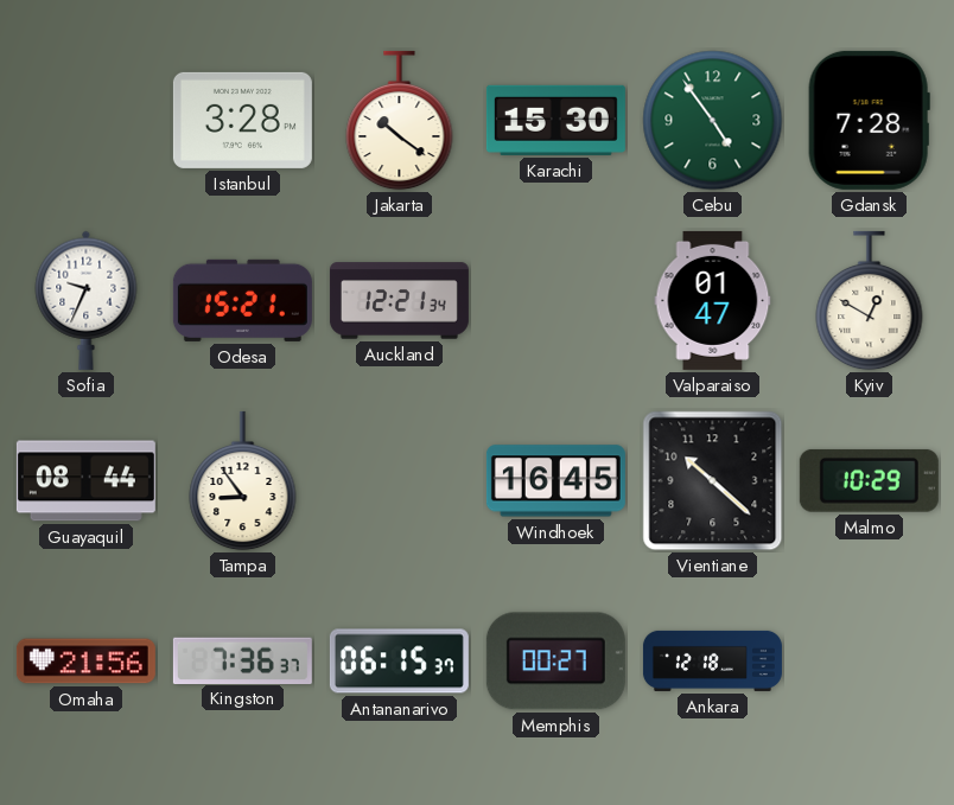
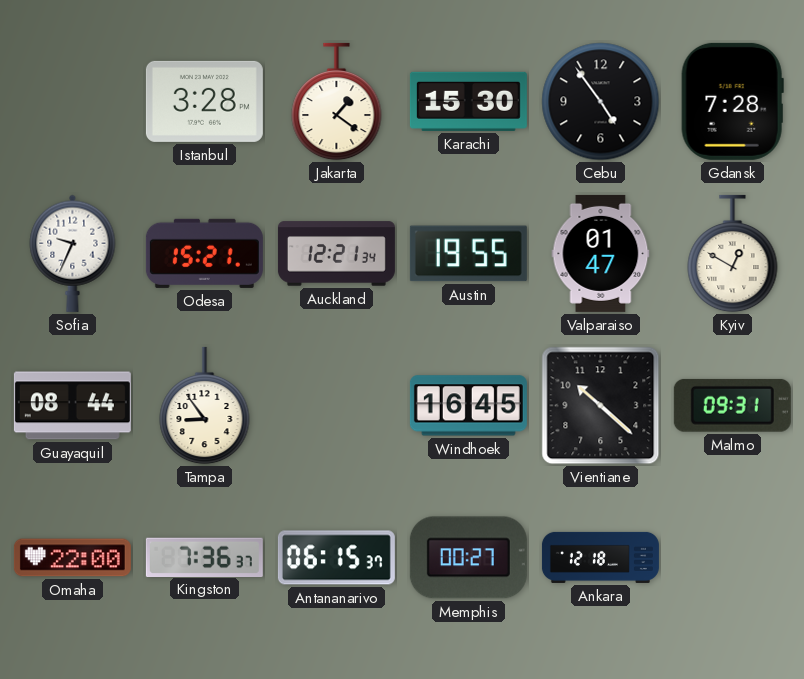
Jakarta: 10:21 -> 1:21 (337, 102)
Cebu dial: green -> black (601, 102)
Austin: none -> 19:55 (468, 254)
Malmo: 10:29 -> 09:31 (732, 405)
Omaha: 21:56 -> 22:00 (72, 558)
